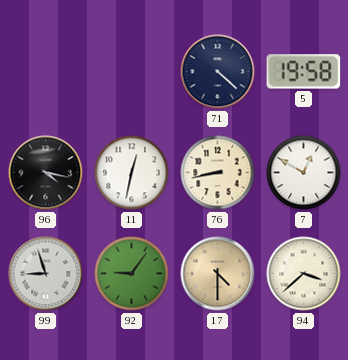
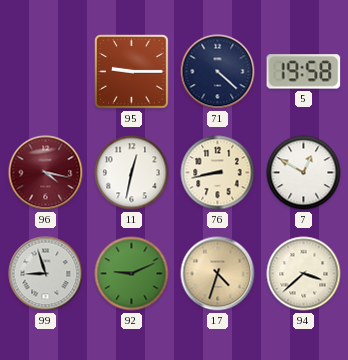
95: none -> 9:15 (132, 72)
96 dial: black -> burgundy (46, 173)
92: 9:06 -> 9:11 (132, 274)
17: 4:30 -> 4:33 (218, 274)
